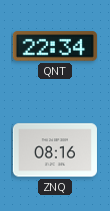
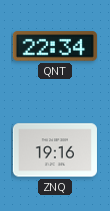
ZNQ: 08:16 -> 19:16 (55, 150)
